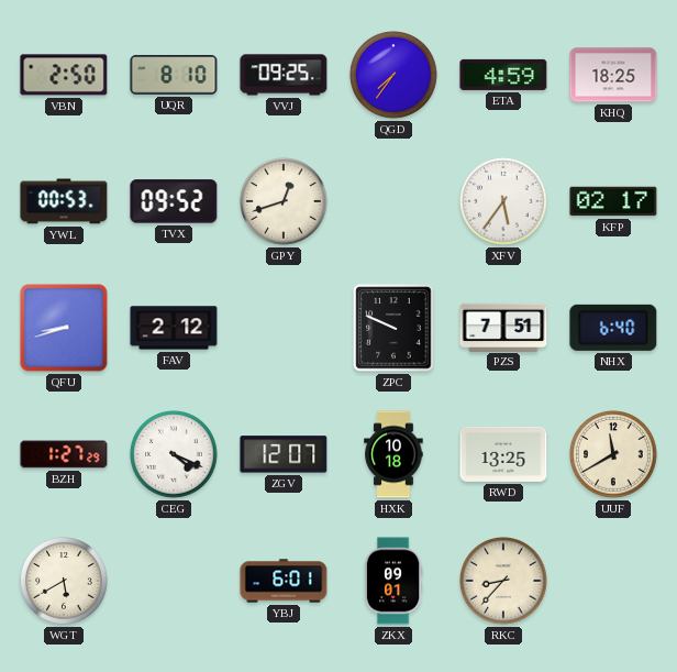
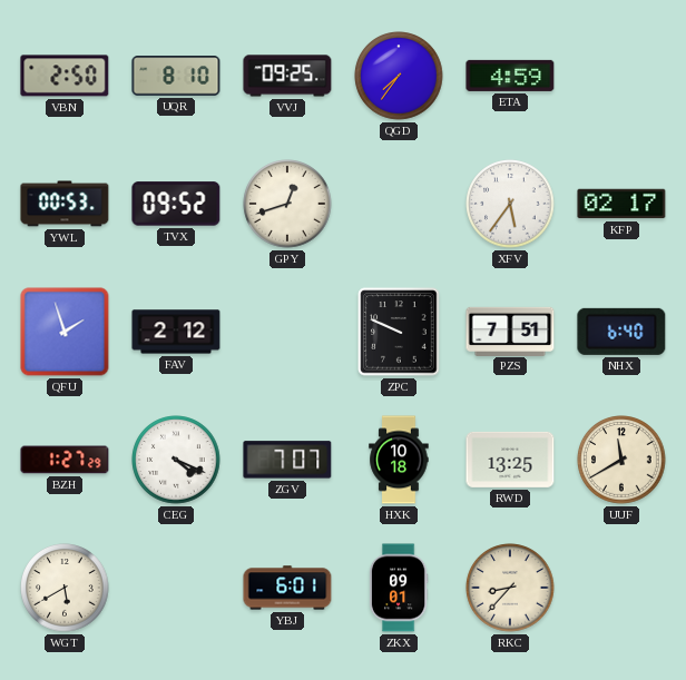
KHQ: 18:25 -> none (613, 75)
QFU: 8:42 -> 1:57 (65, 332)
ZGV: 12:07 -> 7:07 (287, 460)
